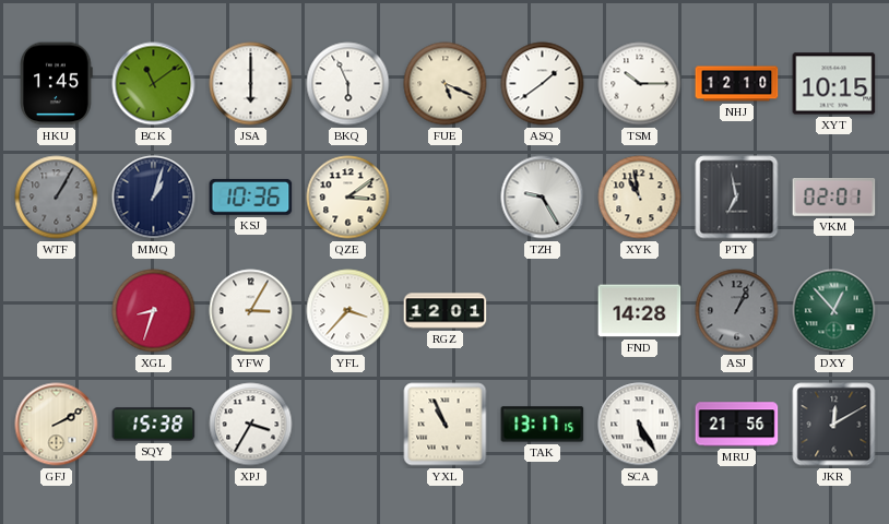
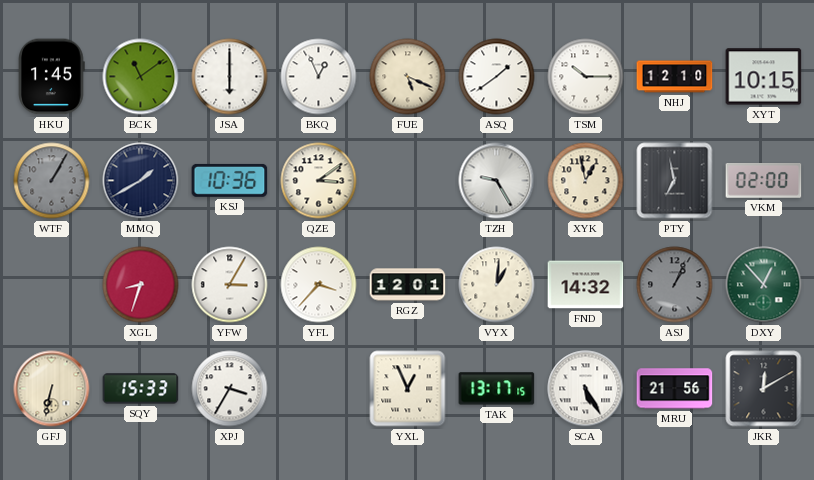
BKQ: 5:56 -> 12:56 (319, 77)
MMQ: 1:03 -> 1:40 (141, 181)
XYK: 10:58 -> 12:58 (586, 181)
VKM: 02:01 -> 02:00 (764, 181)
VYX: none -> 1:01 (497, 285)
FND: 14:28 -> 14:32 (586, 285)
GFJ: 2:10 -> 6:32 (52, 389)
SQY: 15:38 -> 15:33 (141, 389)
YXL: 10:56 -> 12:56 (408, 389)
